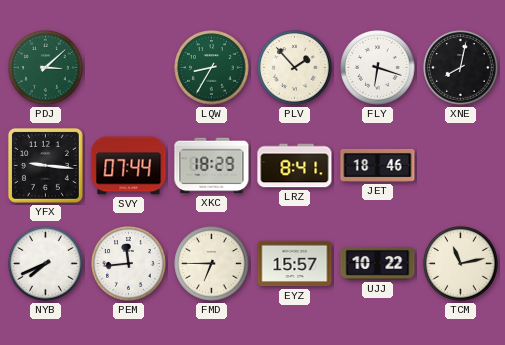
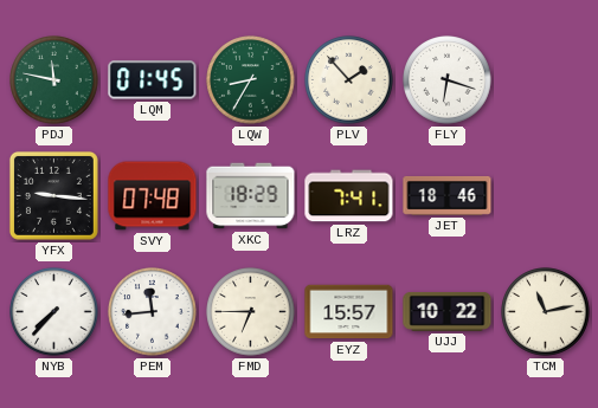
PDJ: 3:08 -> 11:47 (54, 80)
LQM: none -> 01:45 (153, 80)
XNE: 8:02 -> none (461, 68)
SVY: 07:44 -> 07:48 (153, 196)
LRZ: 8:41 -> 7:41 (349, 196)
NYB: 7:41 -> 7:37 (54, 312)
